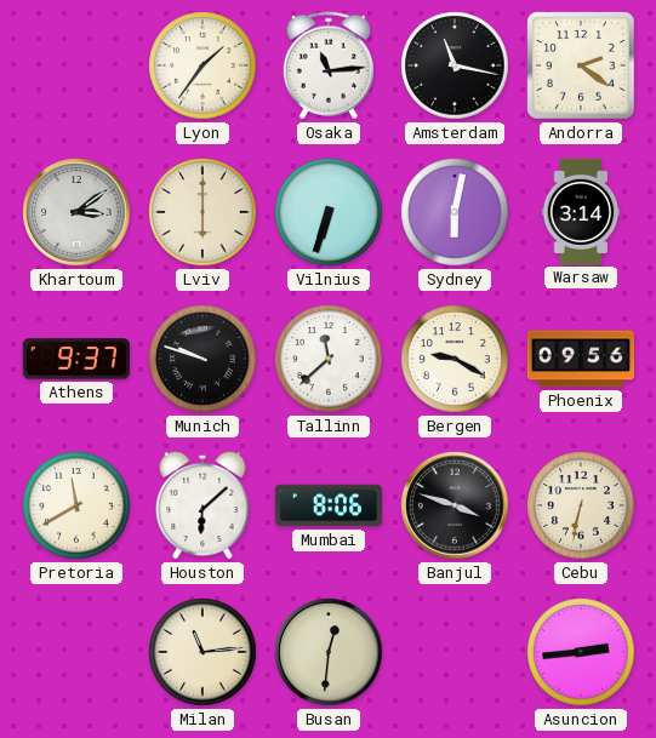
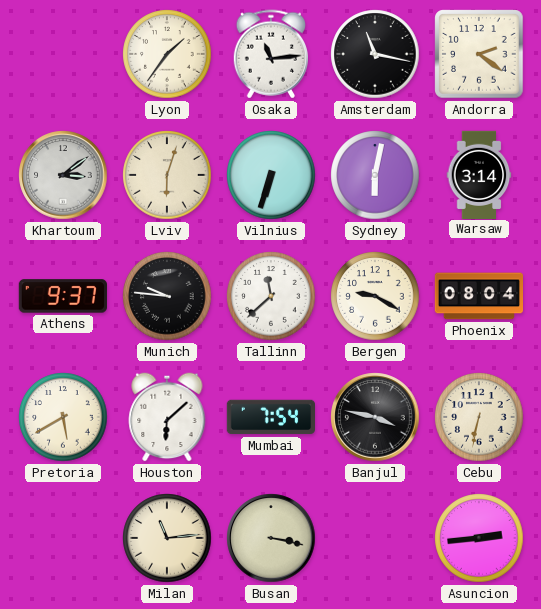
Lviv: 6:00 -> 6:03 (167, 175)
Munich: 9:48 -> 9:46 (167, 296)
Phoenix: 09:56 -> 08:04 (478, 296)
Pretoria: 11:40 -> 5:40 (63, 417)
Mumbai: 8:06 -> 7:54 (270, 417)
Banjul: 3:48 -> 3:47 (375, 417)
Busan: 12:31 -> 3:17 (271, 538)
